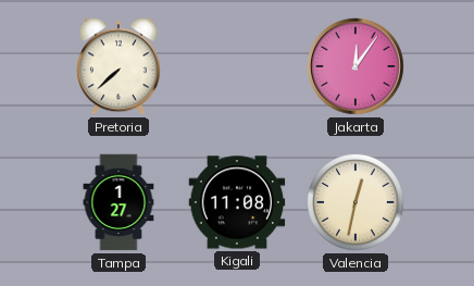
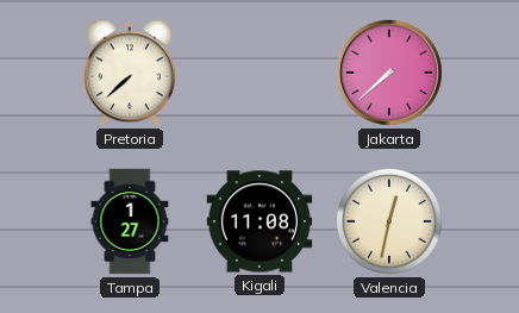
Jakarta: 12:06 -> 7:38 (389, 73)
